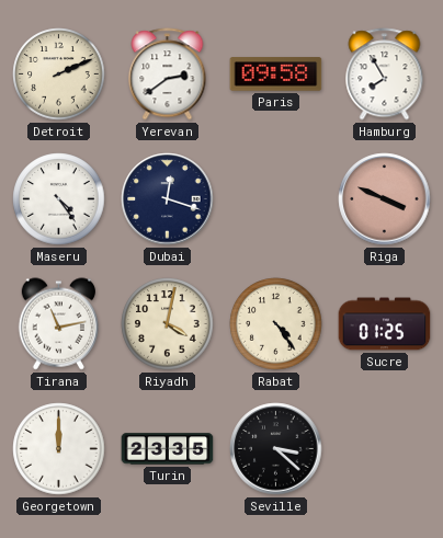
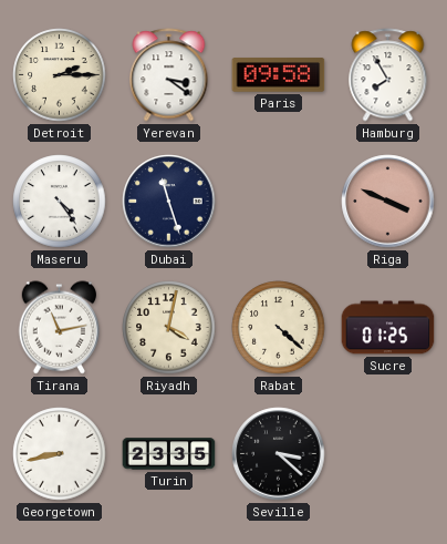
Detroit: 2:11 -> 2:15 (60, 75)
Yerevan: 2:39 -> 3:21 (169, 75)
Dubai: 12:18 -> 11:27 (169, 202)
Rabat: 4:24 -> 4:22 (279, 328)
Georgetown: 12:00 -> 8:43 (60, 454)
